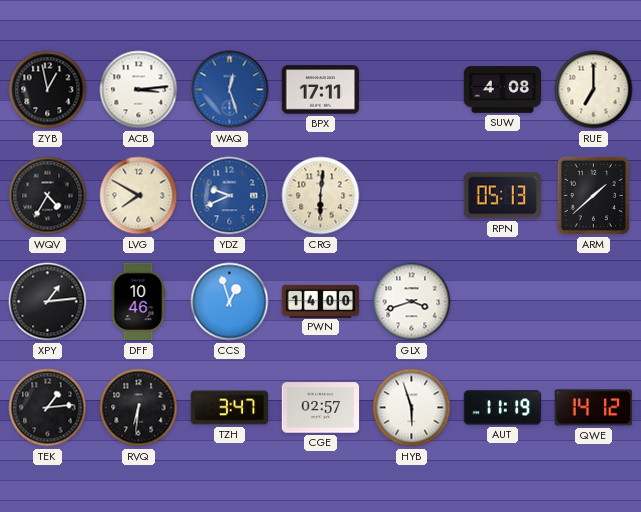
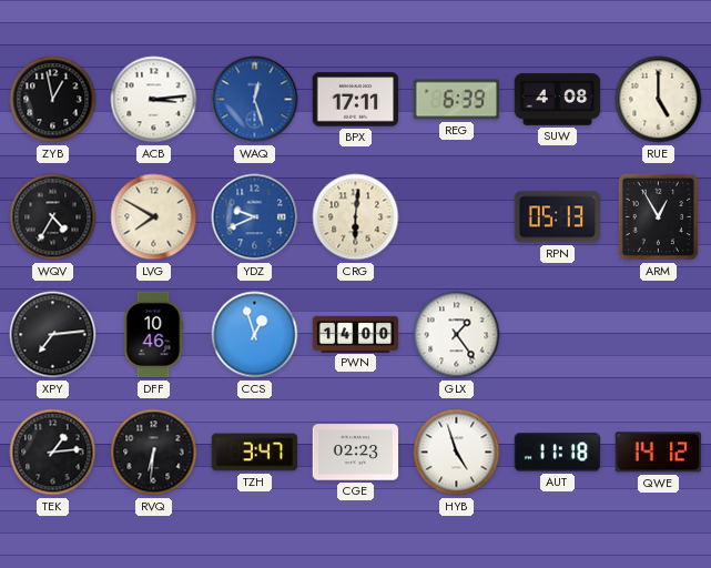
REG: none -> 6:39 (457, 100)
RUE: 7:00 -> 5:00 (659, 100)
ARM: 1:38 -> 12:55 (658, 216)
XPY: 1:14 -> 7:14 (53, 335)
GLX: 3:42 -> 1:24 (457, 335)
CGE: 02:57 -> 02:23 (356, 453)
HYB: 5:57 -> 4:57 (457, 453)
AUT: 11:19 -> 11:18 (558, 453)
